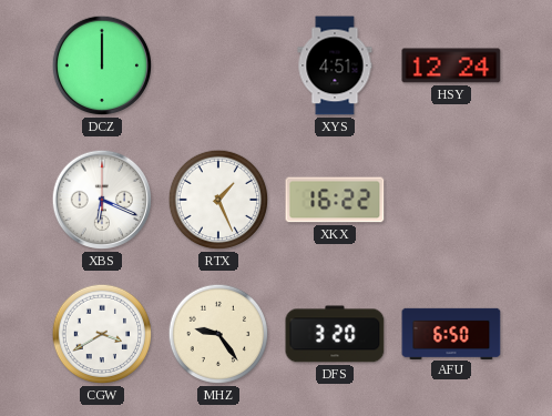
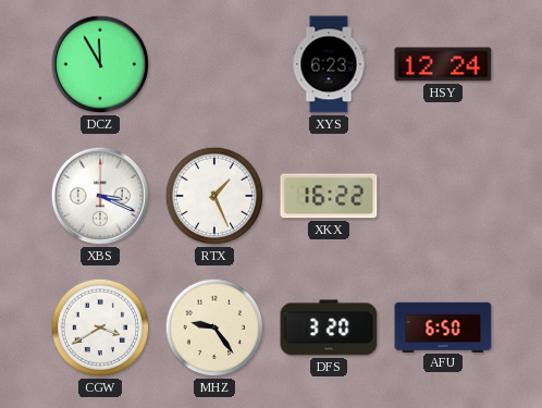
DCZ: 12:00 -> 11:55 (100, 64)
XYS: 4:51 -> 6:23 (329, 64)
XBS: 6:19 -> 3:19 (100, 196)
